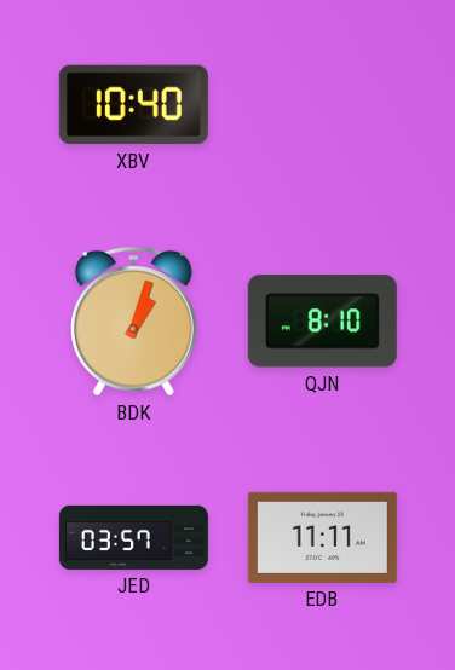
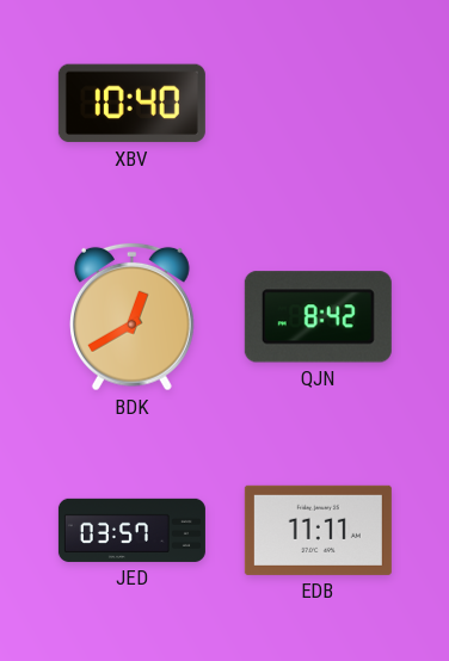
BDK: 1:03 -> 12:40 (131, 316)
QJN: 8:10 -> 8:42 (318, 317)
